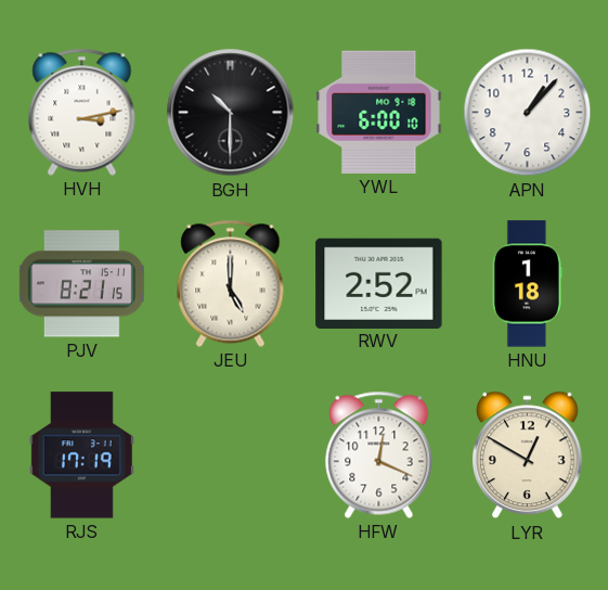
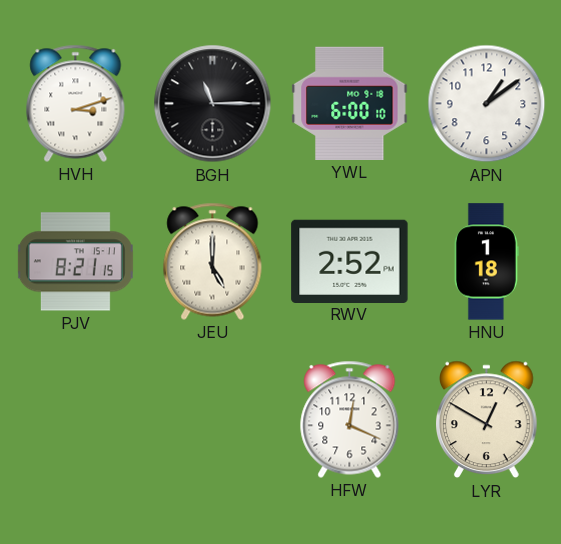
HVH: 3:13 -> 3:12 (76, 103)
BGH: 10:30 -> 11:15 (213, 104)
APN: 1:07 -> 1:09 (487, 104)
RJS: 17:19 -> none (81, 456)
